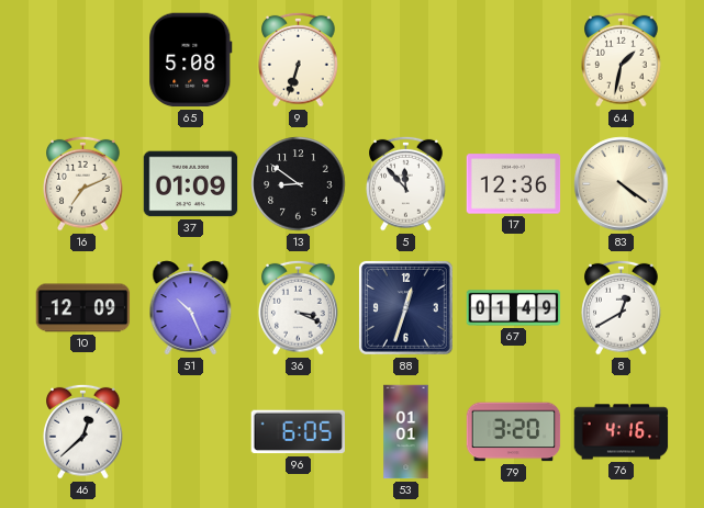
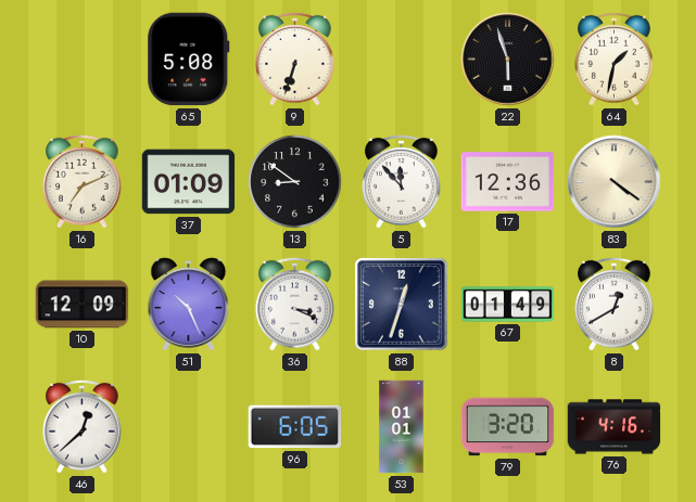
22: none -> 5:57 (508, 60)
